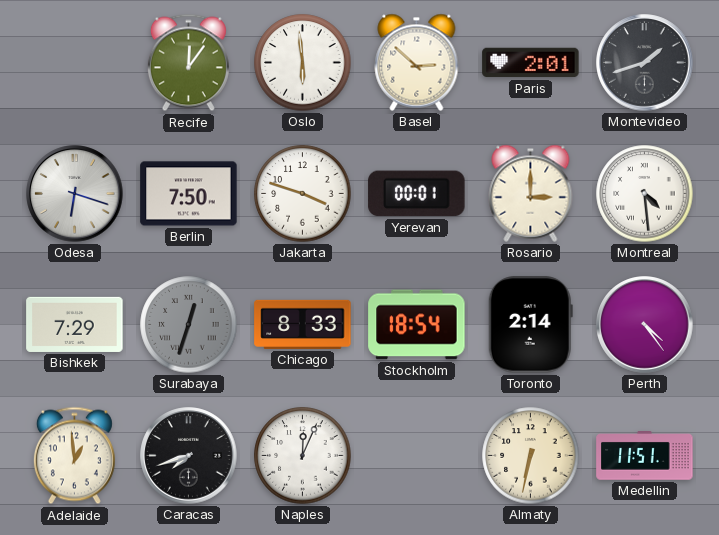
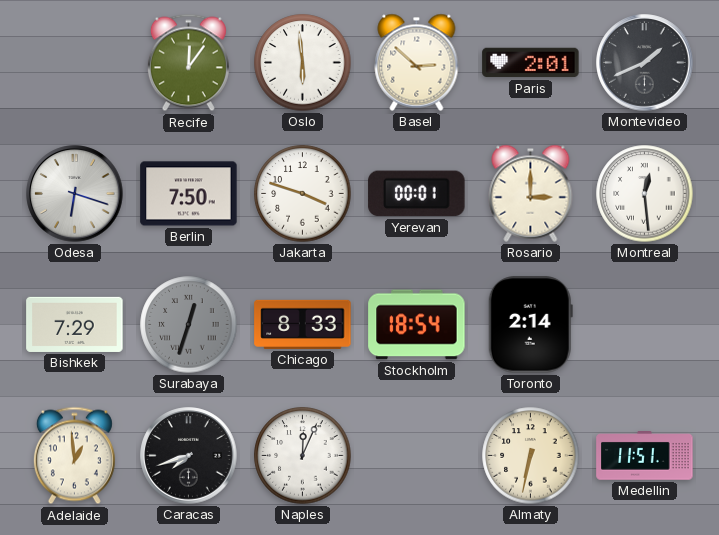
Montevideo: 1:42 -> 1:41 (645, 63)
Montreal: 4:29 -> 12:29 (645, 194)
Perth: 4:24 -> none (645, 325)
